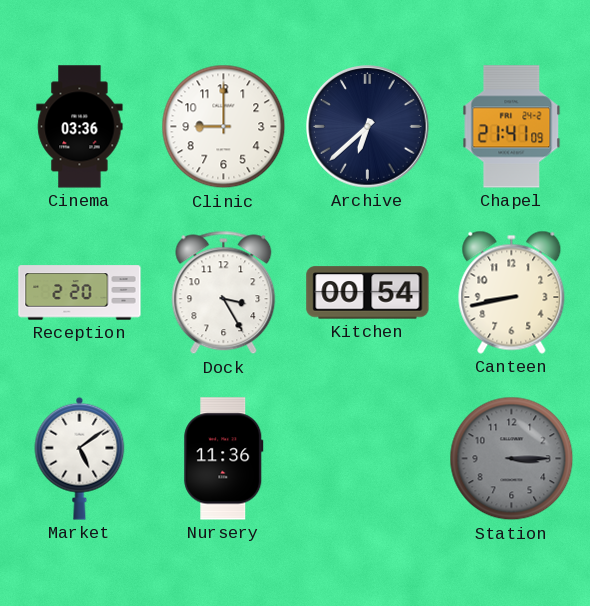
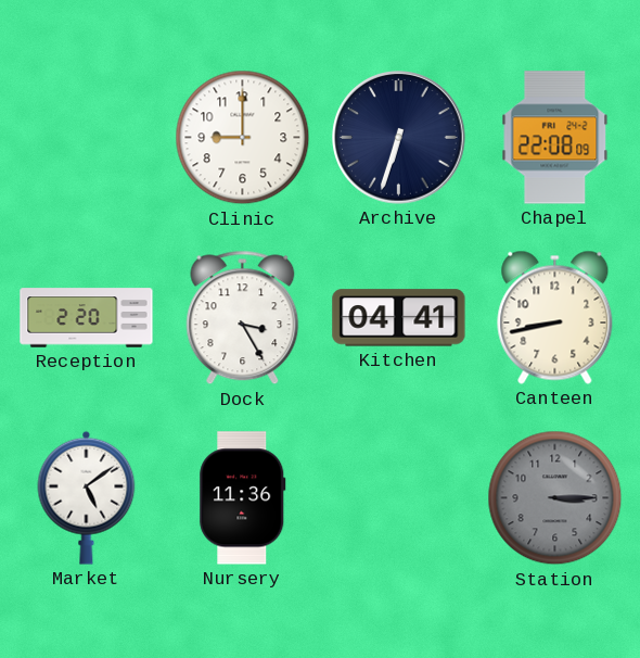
Cinema: 03:36 -> none (80, 127)
Archive: 6:38 -> 6:33 (399, 138)
Chapel: 21:41 -> 22:08 (555, 138)
Kitchen: 00:54 -> 04:41 (399, 318)
